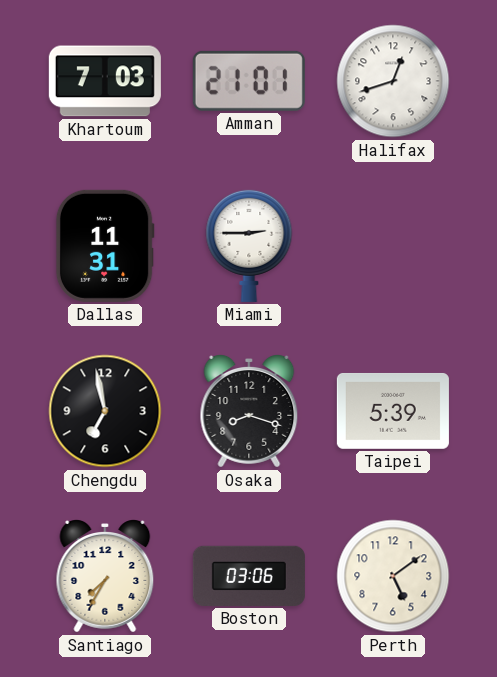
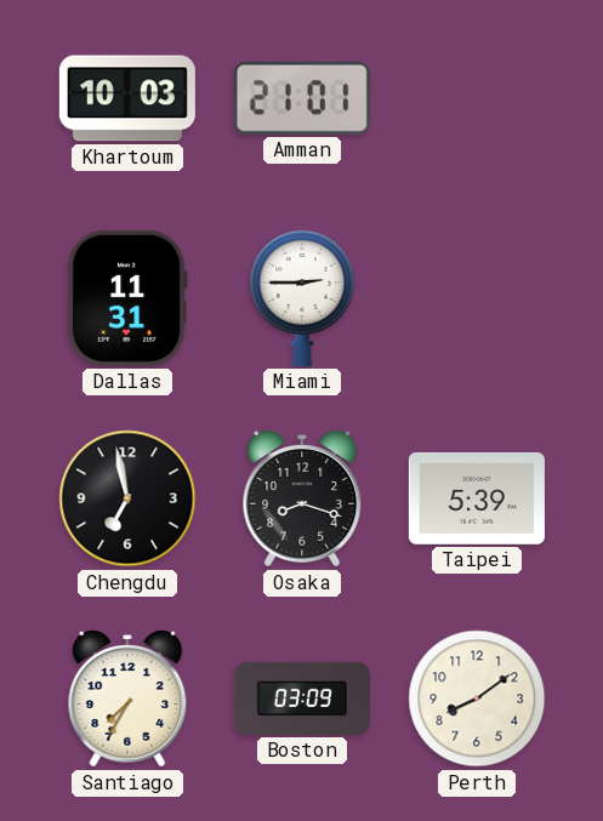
Khartoum: 7:03 -> 10:03 (127, 98)
Halifax: 12:42 -> none (393, 81)
Boston: 03:06 -> 03:09 (302, 699)
Perth: 5:09 -> 8:09 (477, 699)
